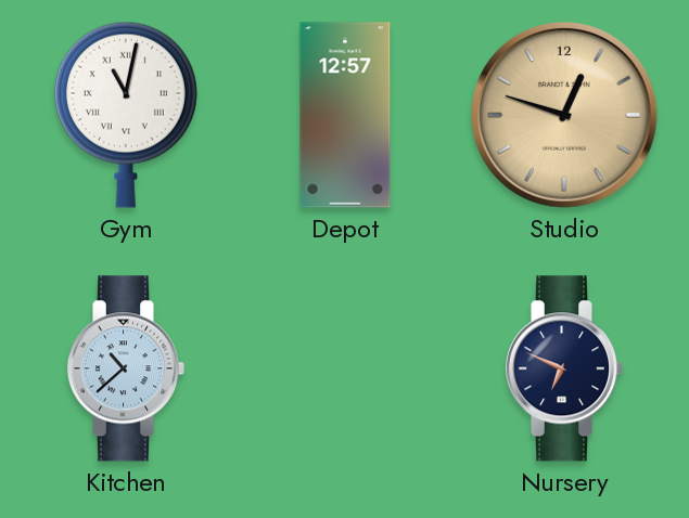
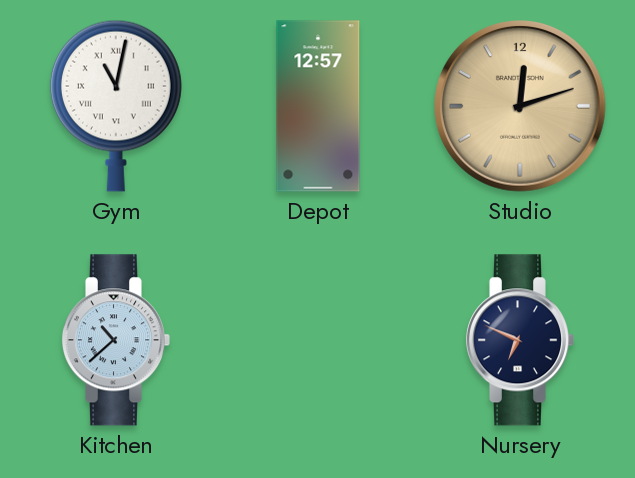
Studio: 12:48 -> 12:12 (521, 107)
